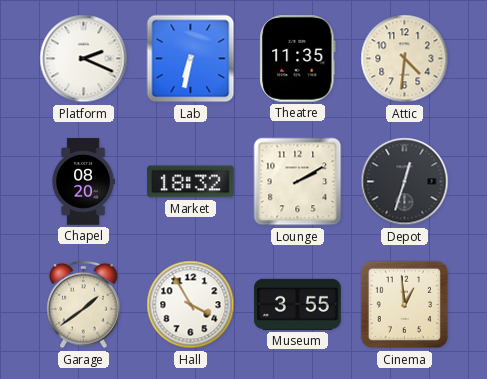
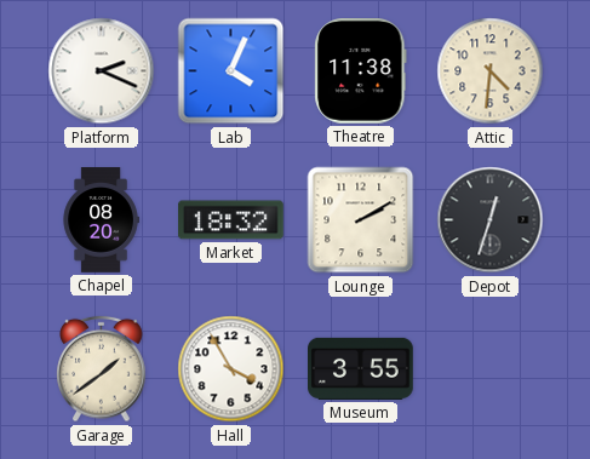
Lab: 6:32 -> 4:04 (231, 71)
Theatre: 11:35 -> 11:38 (361, 71)
Cinema: 12:59 -> none (405, 305)
